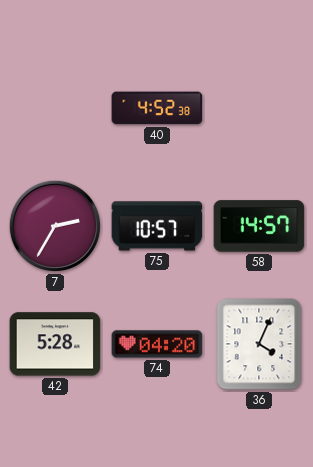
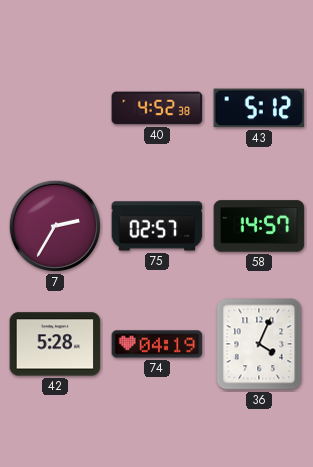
43: none -> 5:12 (259, 108)
75: 10:57 -> 02:57 (157, 226)
74: 04:20 -> 04:19 (157, 344)
